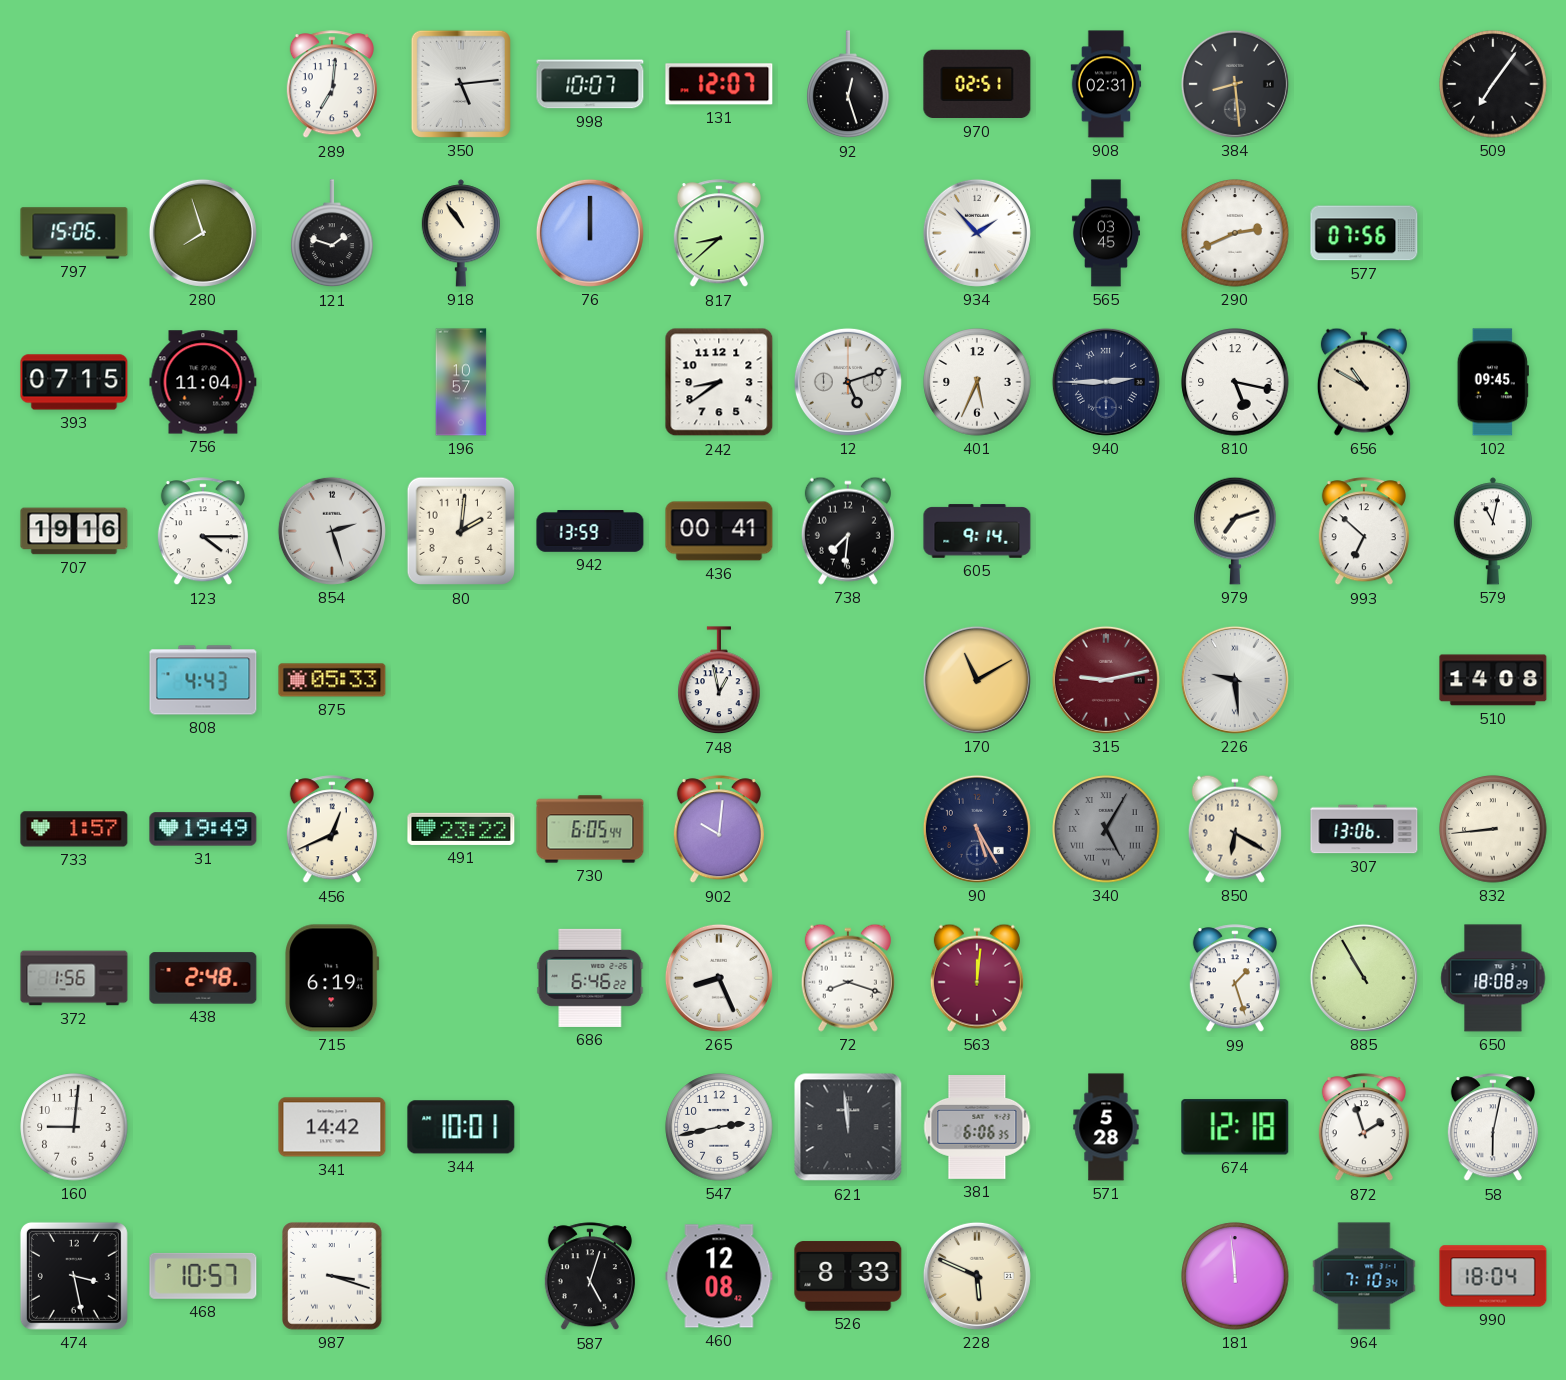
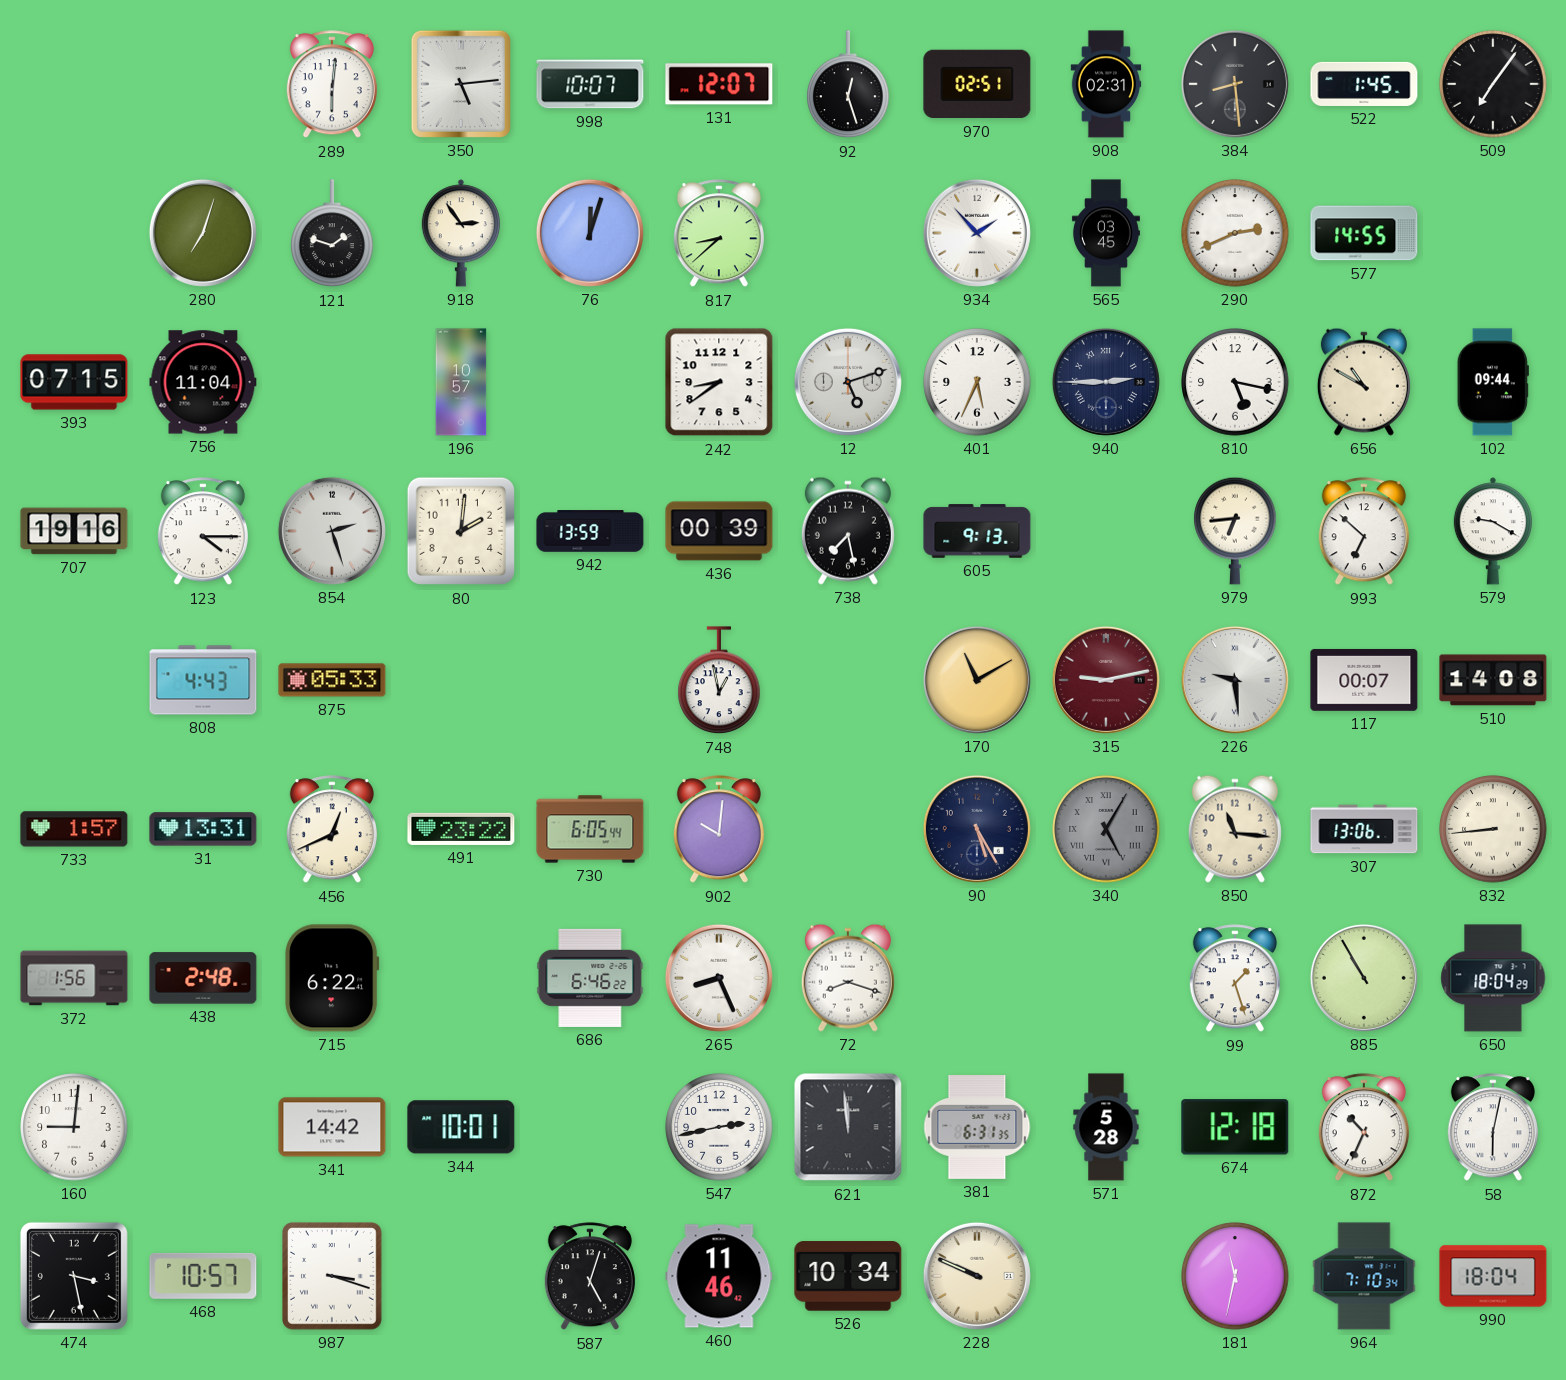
289: 7:01 -> 6:01 (332, 85)
522: none -> 1:45 (1364, 84)
797: 15:06 -> none (74, 233)
280: 7:57 -> 7:03 (203, 233)
918: 10:54 -> 2:54 (461, 233)
76: 12:00 -> 12:03 (590, 233)
577: 07:56 -> 14:55 (1364, 233)
102: 09:45 -> 09:44 (1493, 382)
436: 00:41 -> 00:39 (719, 531)
738: 7:31 -> 7:28 (848, 531)
605: 9:14 -> 9:13 (977, 531)
979: 7:12 -> 6:44 (1235, 531)
579: 11:02 -> 9:20 (1493, 531)
117: none -> 00:07 (1364, 680)
31: 19:49 -> 13:31 (203, 829)
850: 6:20 -> 11:16 (1235, 829)
715: 6:19 -> 6:22 (332, 978)
563: 12:01 -> none (977, 978)
650: 18:08 -> 18:04 (1493, 978)
381: 6:06 -> 6:31 (977, 1128)
872: 1:57 -> 10:34 (1364, 1128)
460: 12:08 -> 11:46 (719, 1276)
526: 8:33 -> 10:34 (848, 1276)
228: 5:49 -> 9:49 (977, 1276)
181: 11:59 -> 11:32 (1235, 1276)
